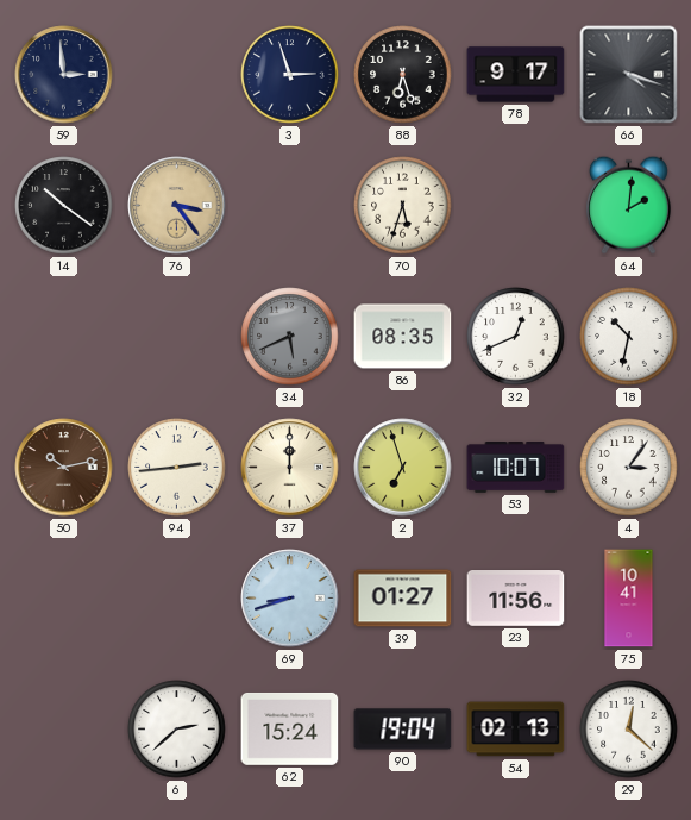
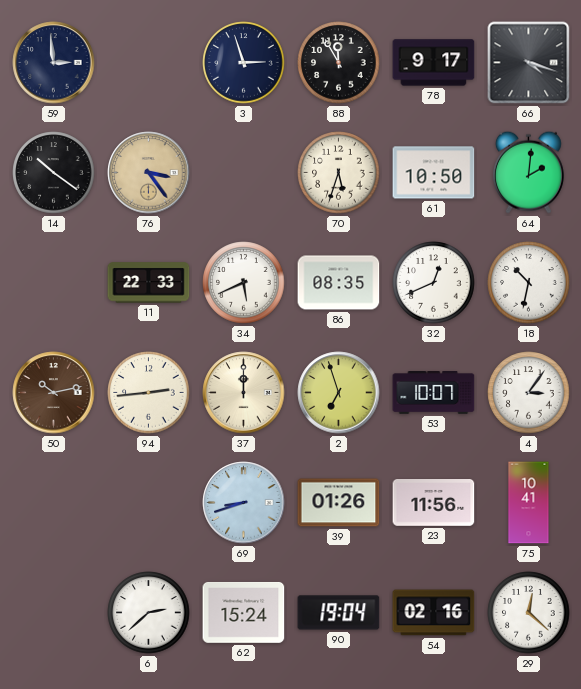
88: 6:27 -> 11:55 (339, 63)
61: none -> 10:50 (434, 173)
11: none -> 22:33 (149, 283)
34 dial: grey -> white (244, 283)
39: 01:27 -> 01:26 (339, 503)
54: 02:13 -> 02:16 (434, 613)
